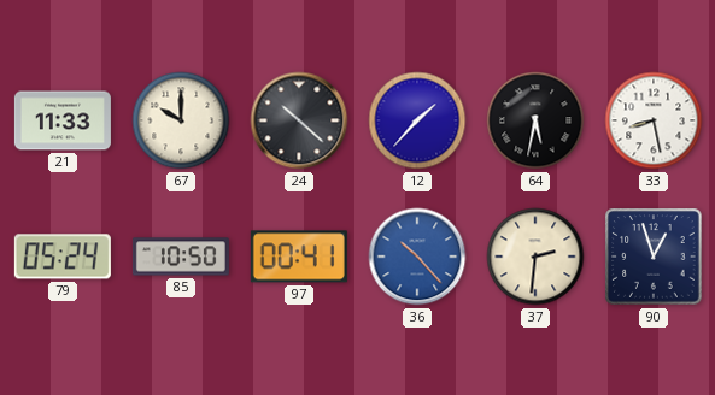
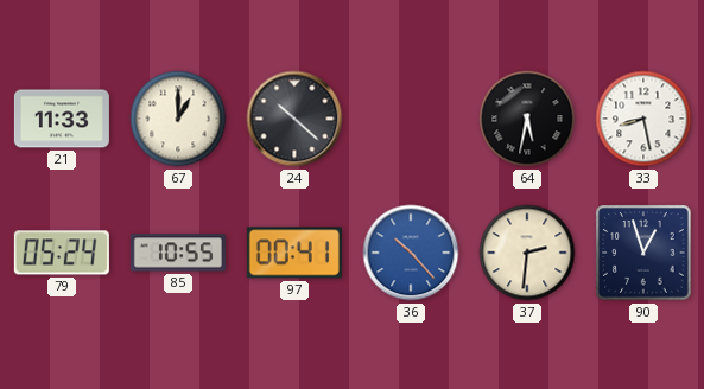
67: 10:00 -> 1:00 (178, 119)
12: 1:37 -> none (417, 120)
85: 10:50 -> 10:55 (178, 253)
